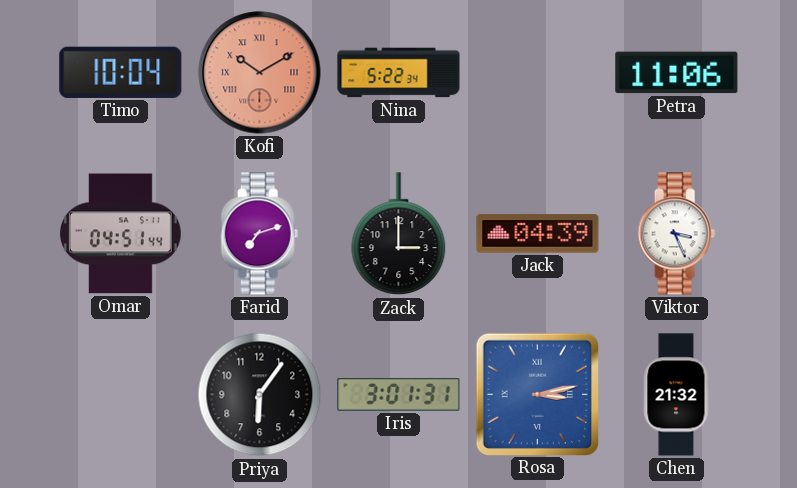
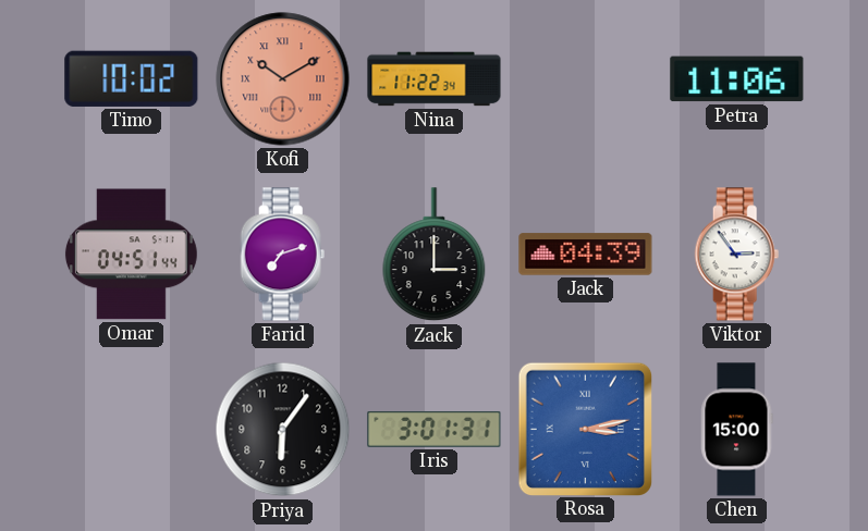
Timo: 10:04 -> 10:02 (132, 78)
Nina: 5:22 -> 11:22 (435, 79)
Viktor: 3:26 -> 2:54 (737, 255)
Chen: 21:32 -> 15:00 (737, 430)
